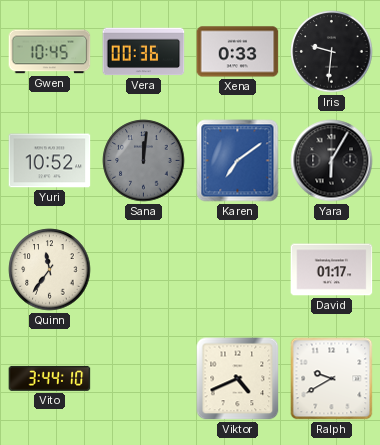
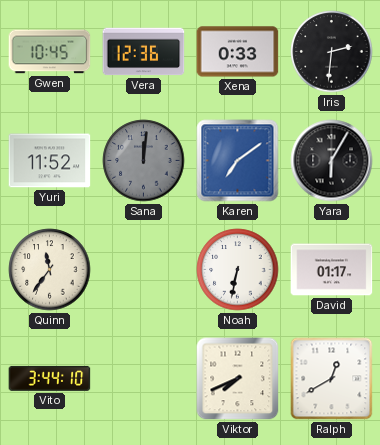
Vera: 00:36 -> 12:36 (144, 52)
Iris: 9:31 -> 2:31 (332, 52)
Yuri: 10:52 -> 11:52 (50, 161)
Noah: none -> 6:32 (238, 270)
Viktor: 4:41 -> 7:41 (238, 379)
Ralph: 9:40 -> 12:40 (332, 379)
